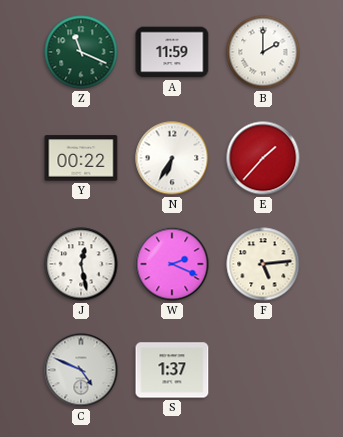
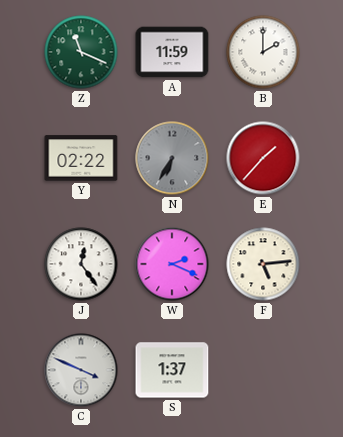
Y: 00:22 -> 02:22 (81, 158)
N dial: white -> grey (172, 158)
J: 12:28 -> 12:24 (81, 264)
C: 4:49 -> 3:49 (81, 370)
